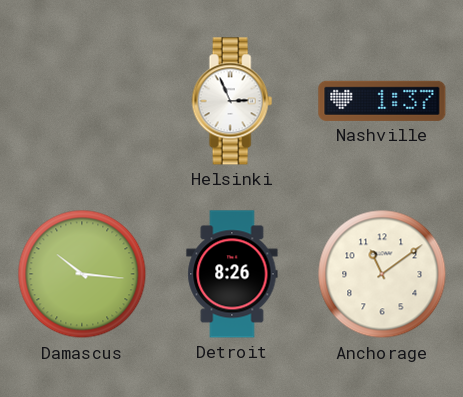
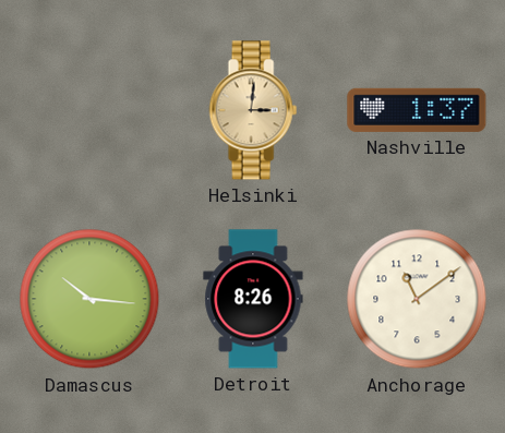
Helsinki: 2:56 -> 3:01 (253, 110)
Helsinki dial: white -> champagne (253, 110)
